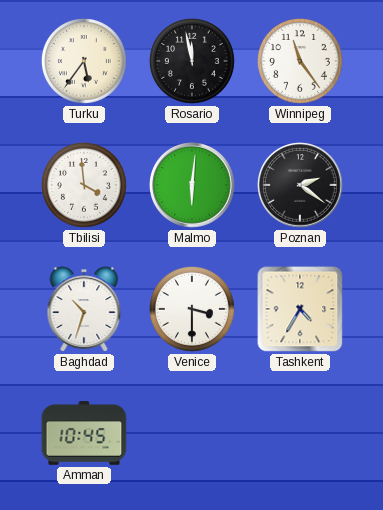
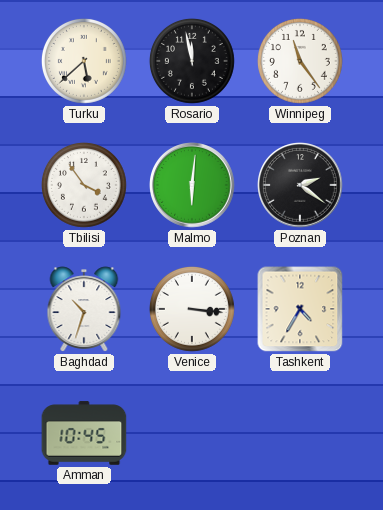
Turku: 5:36 -> 5:38 (84, 61)
Tbilisi: 3:59 -> 3:54 (84, 185)
Venice: 3:30 -> 3:16 (192, 309)
